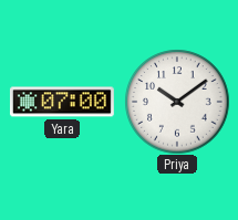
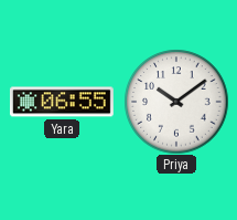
Yara: 07:00 -> 06:55 (62, 102)
